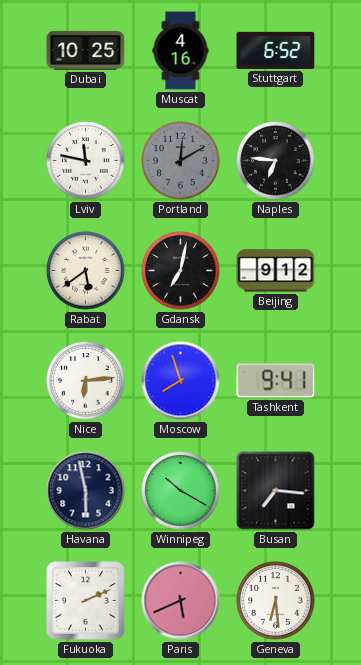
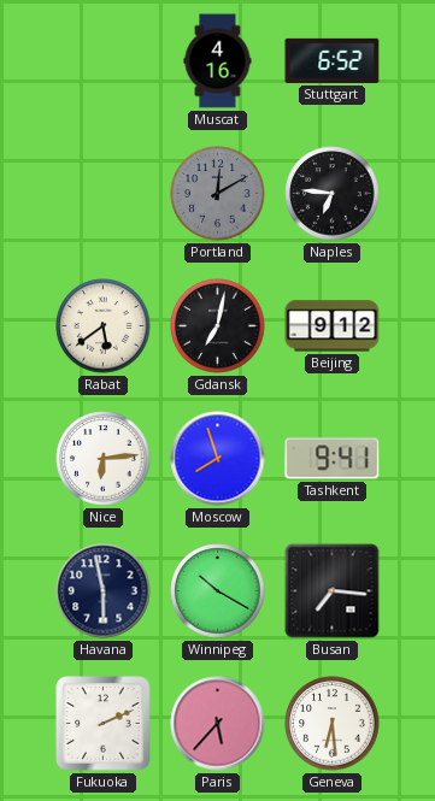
Dubai: 10:25 -> none (86, 50)
Lviv: 11:47 -> none (86, 161)
Paris: 5:41 -> 5:37 (218, 724)
